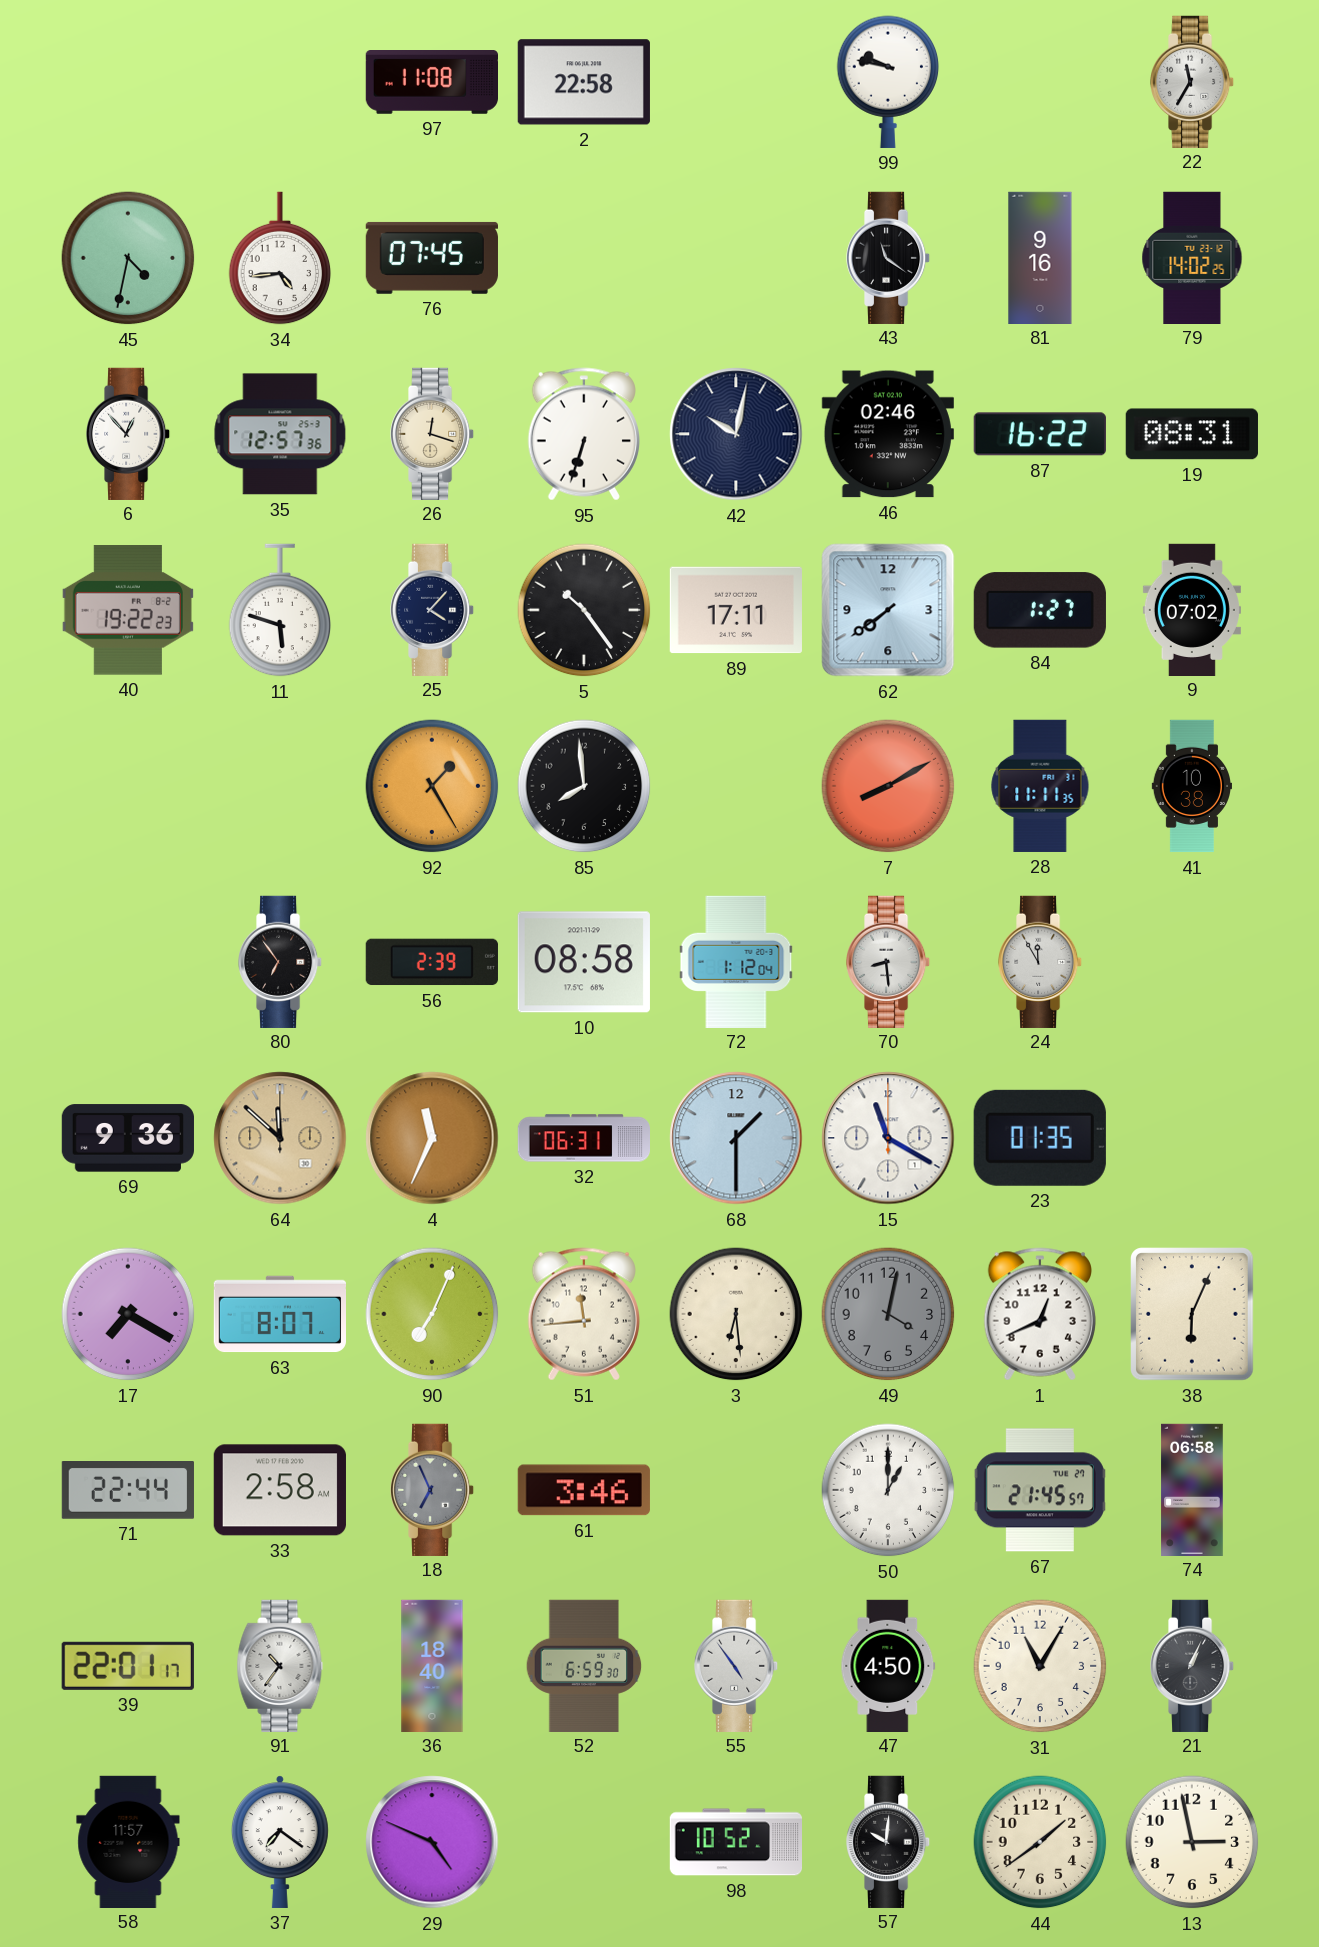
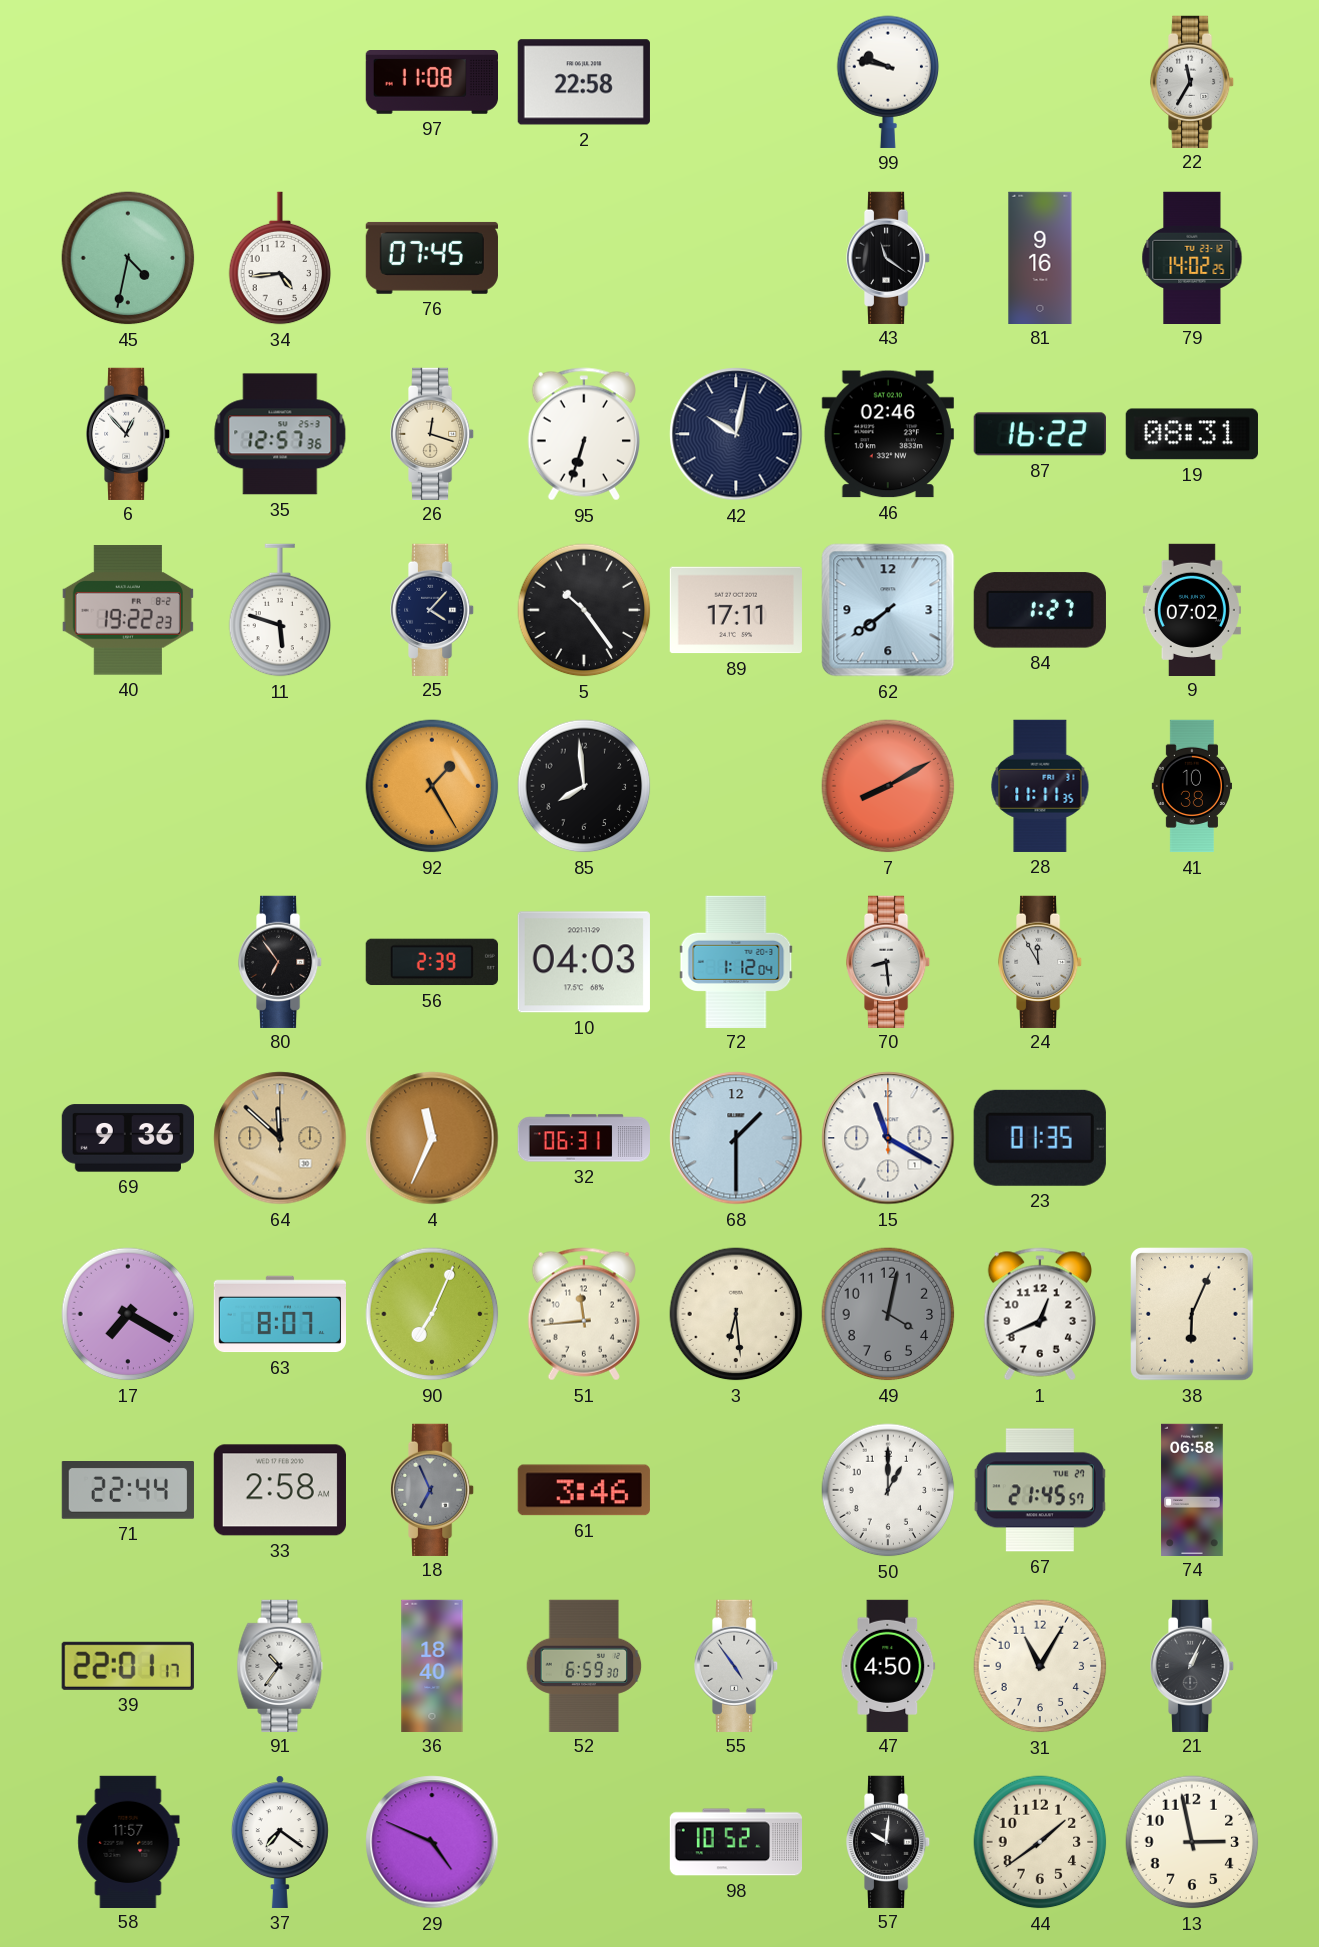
10: 08:58 -> 04:03 (584, 962)
